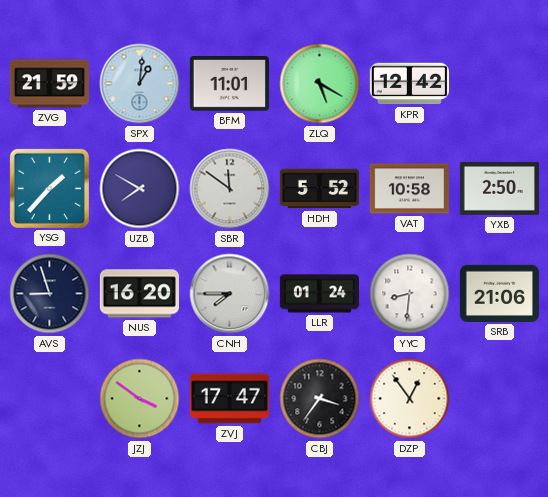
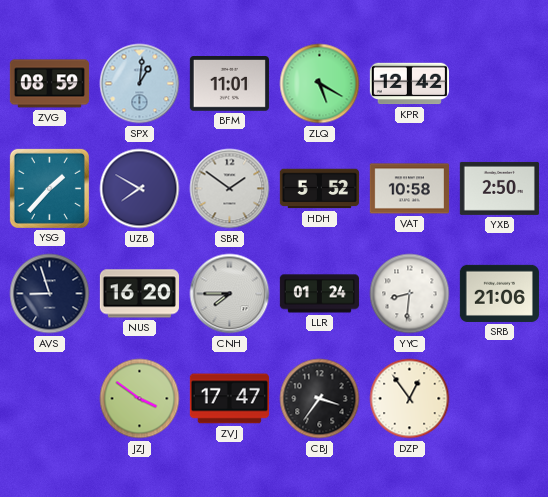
ZVG: 21:59 -> 08:59 (49, 84)
SBR: 11:51 -> 1:51 (230, 189)
